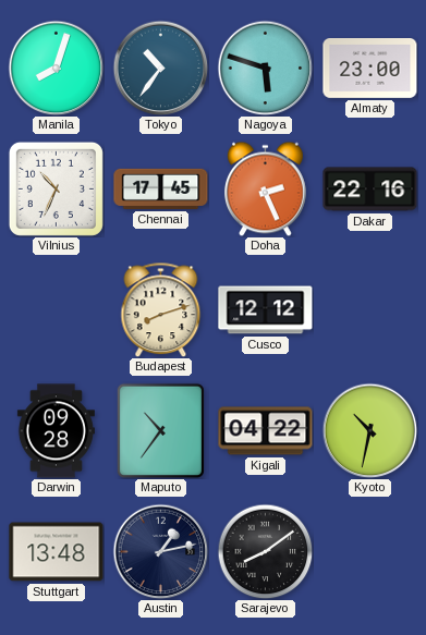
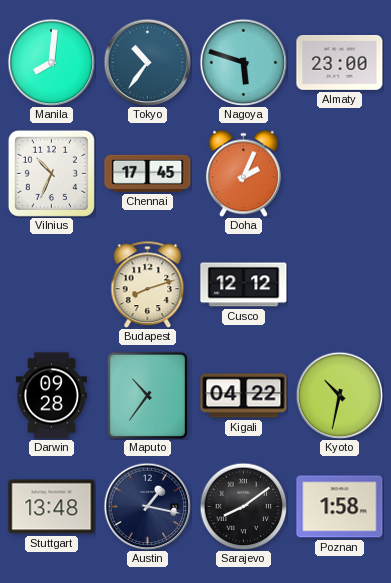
Manila: 8:03 -> 8:01 (51, 62)
Doha: 2:26 -> 2:04 (243, 173)
Dakar: 22:16 -> none (370, 190)
Austin: 1:13 -> 1:17 (147, 506)
Poznan: none -> 1:58 (340, 507)
